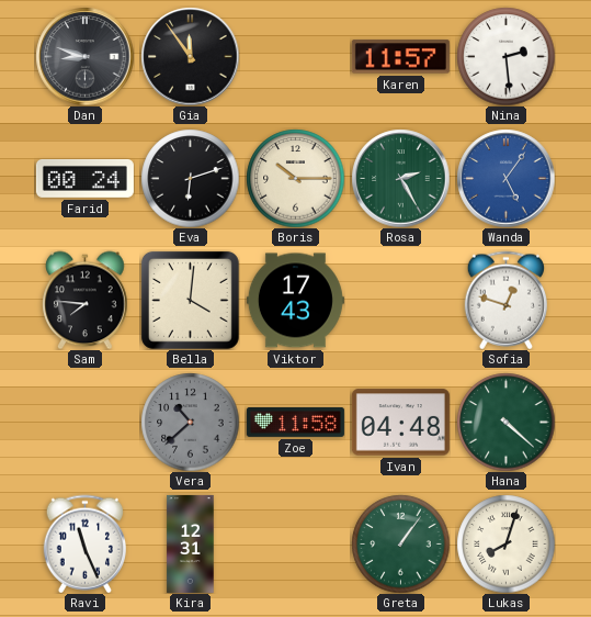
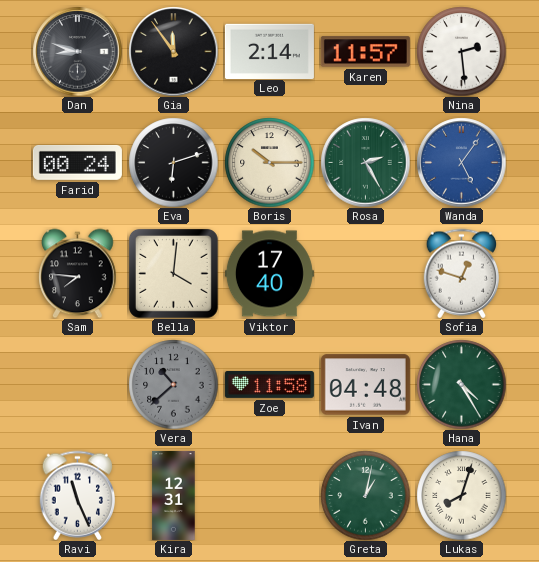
Leo: none -> 2:14 (269, 51)
Viktor: 17:43 -> 17:40 (269, 274)
Hana: 4:22 -> 4:25 (461, 384)
Greta: 1:06 -> 1:02 (365, 495)
